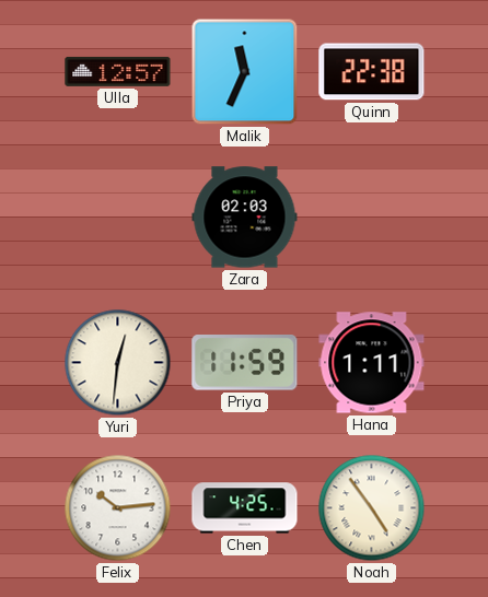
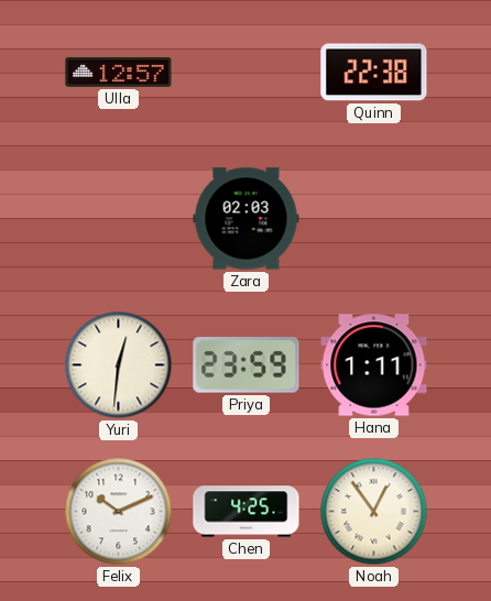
Malik: 11:34 -> none (245, 72)
Priya: 11:59 -> 23:59 (247, 365)
Felix: 10:14 -> 10:11 (119, 512)
Noah: 4:54 -> 12:54 (374, 512)
